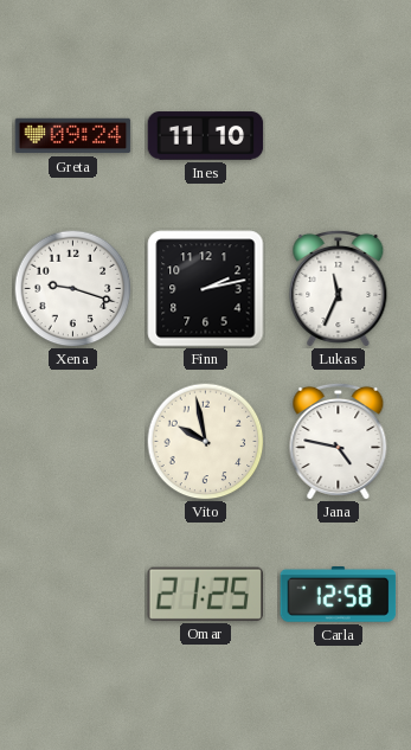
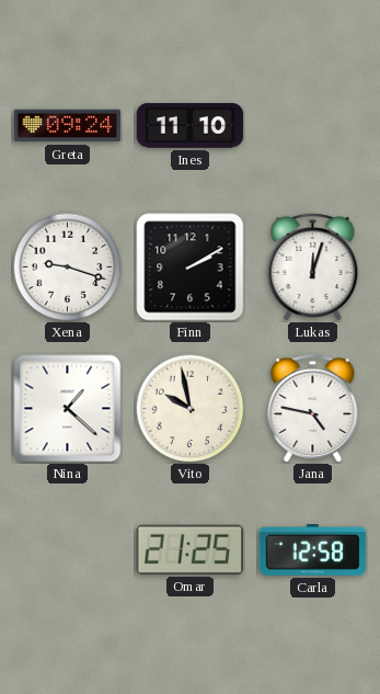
Finn: 2:13 -> 2:10 (191, 268)
Lukas: 11:34 -> 12:03 (313, 266)
Nina: none -> 1:22 (68, 409)
